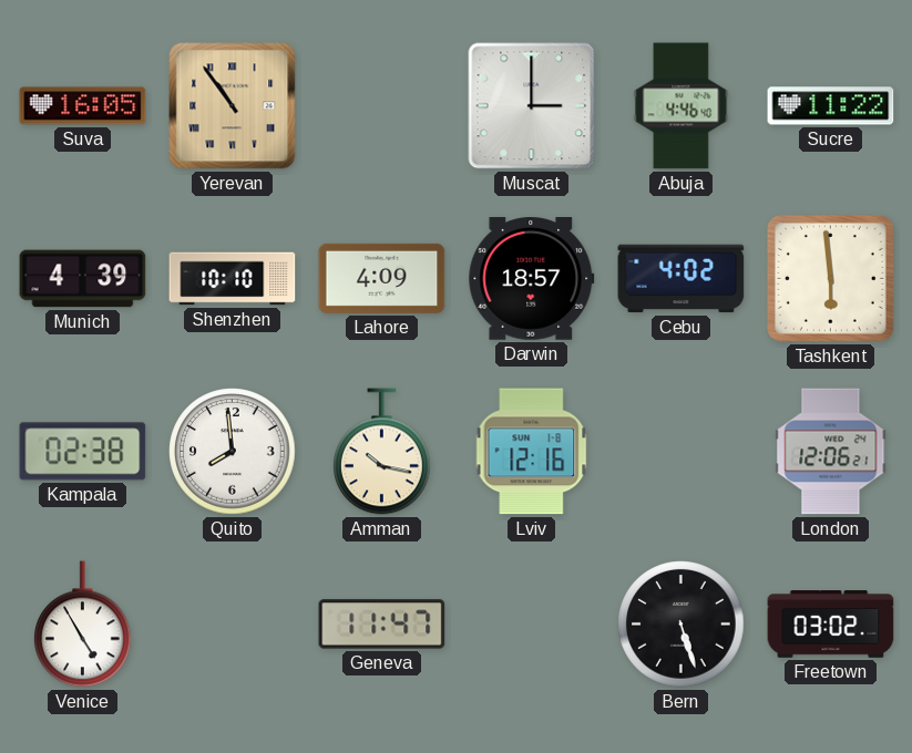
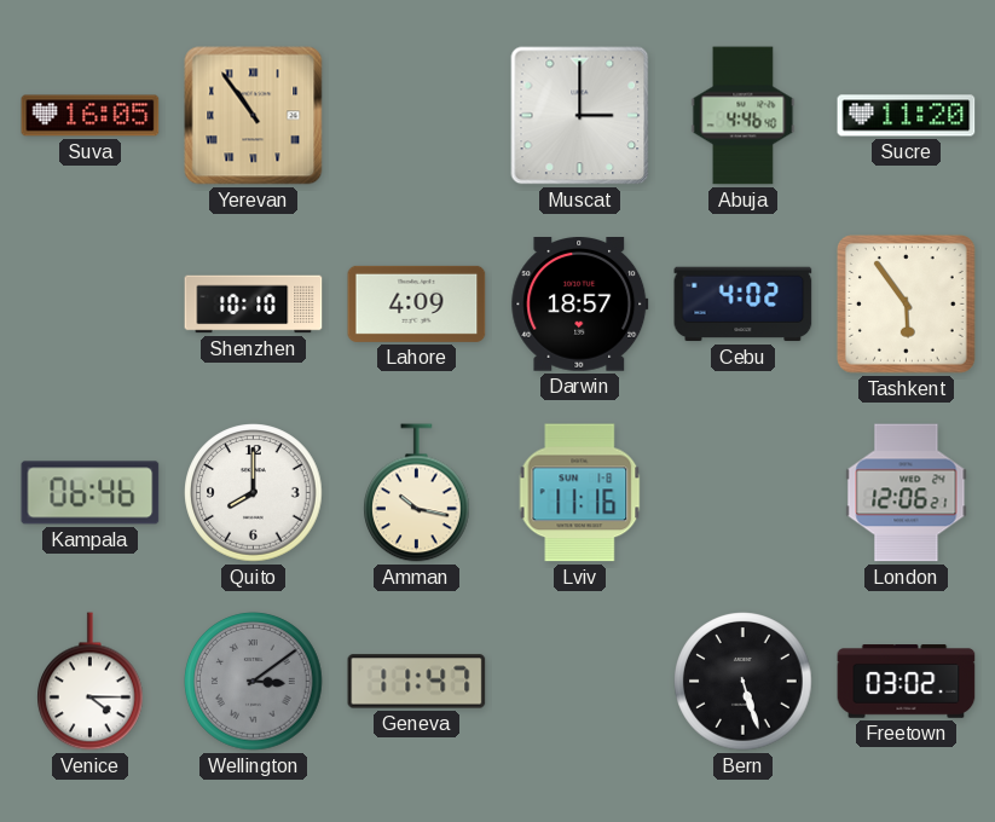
Sucre: 11:22 -> 11:20 (907, 116)
Munich: 4:39 -> none (83, 279)
Tashkent: 5:59 -> 5:54 (906, 303)
Kampala: 02:38 -> 06:46 (91, 493)
Quito: 7:59 -> 8:00 (254, 493)
Lviv: 12:16 -> 11:16 (580, 493)
Venice: 4:55 -> 4:15 (91, 682)
Wellington: none -> 3:09 (254, 682)
